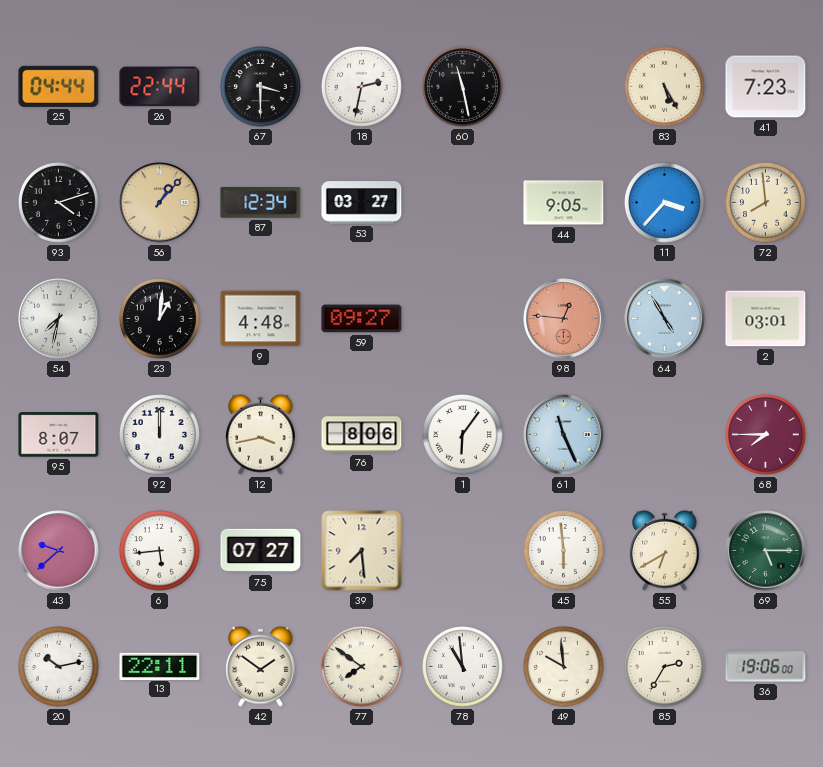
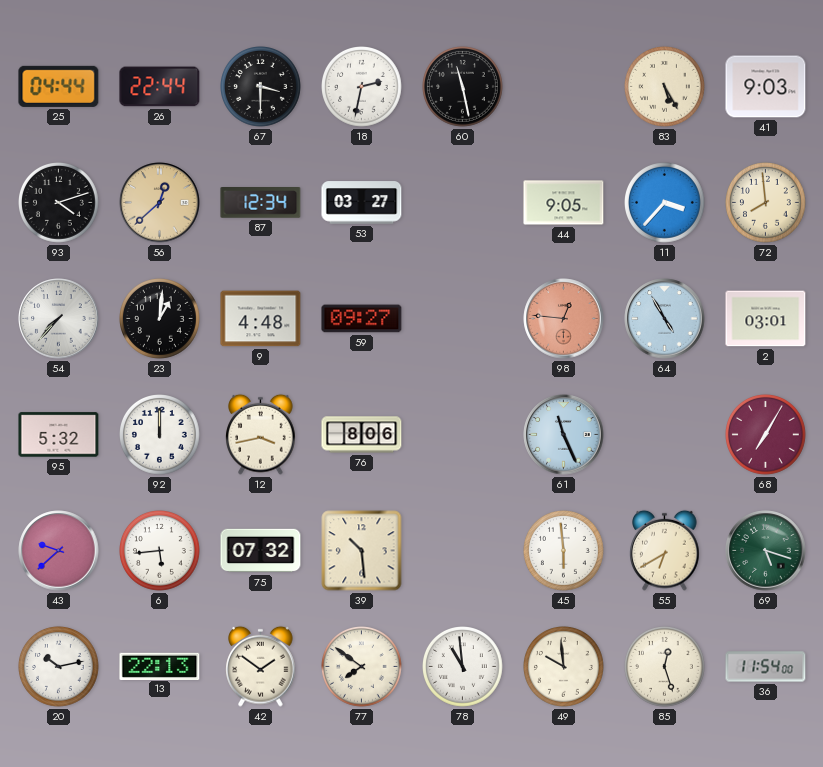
41: 7:23 -> 9:03 (766, 87)
56: 1:07 -> 12:38 (160, 203)
54: 7:32 -> 7:37 (59, 319)
95: 8:07 -> 5:32 (59, 435)
1: 6:06 -> none (463, 435)
68: 7:45 -> 7:05 (766, 435)
75: 07:27 -> 07:32 (261, 551)
39: 7:29 -> 10:29 (362, 551)
69: 5:15 -> 5:18 (766, 551)
13: 22:11 -> 22:13 (160, 666)
85: 2:35 -> 12:27 (665, 667)
36: 19:06 -> 11:54 (766, 667)
